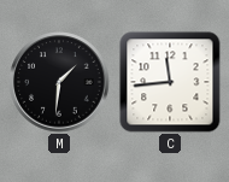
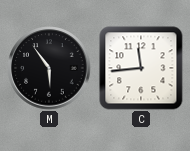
M: 1:31 -> 5:54 (49, 68)
